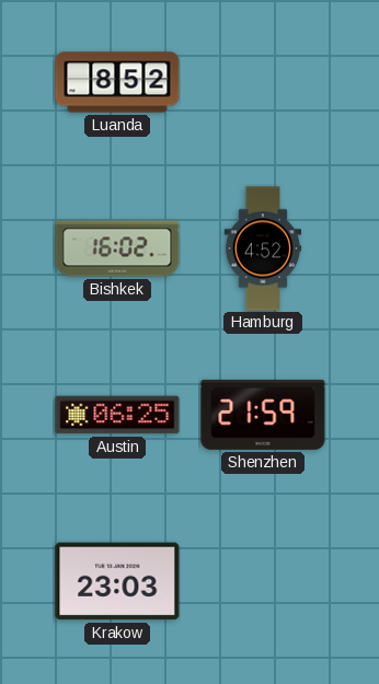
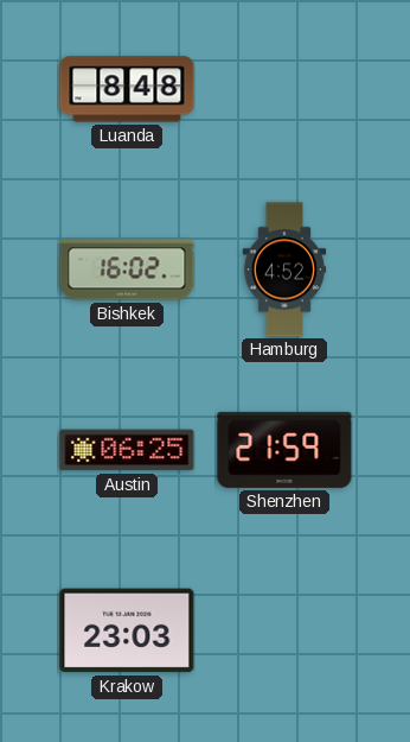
Luanda: 8:52 -> 8:48 (127, 89)
